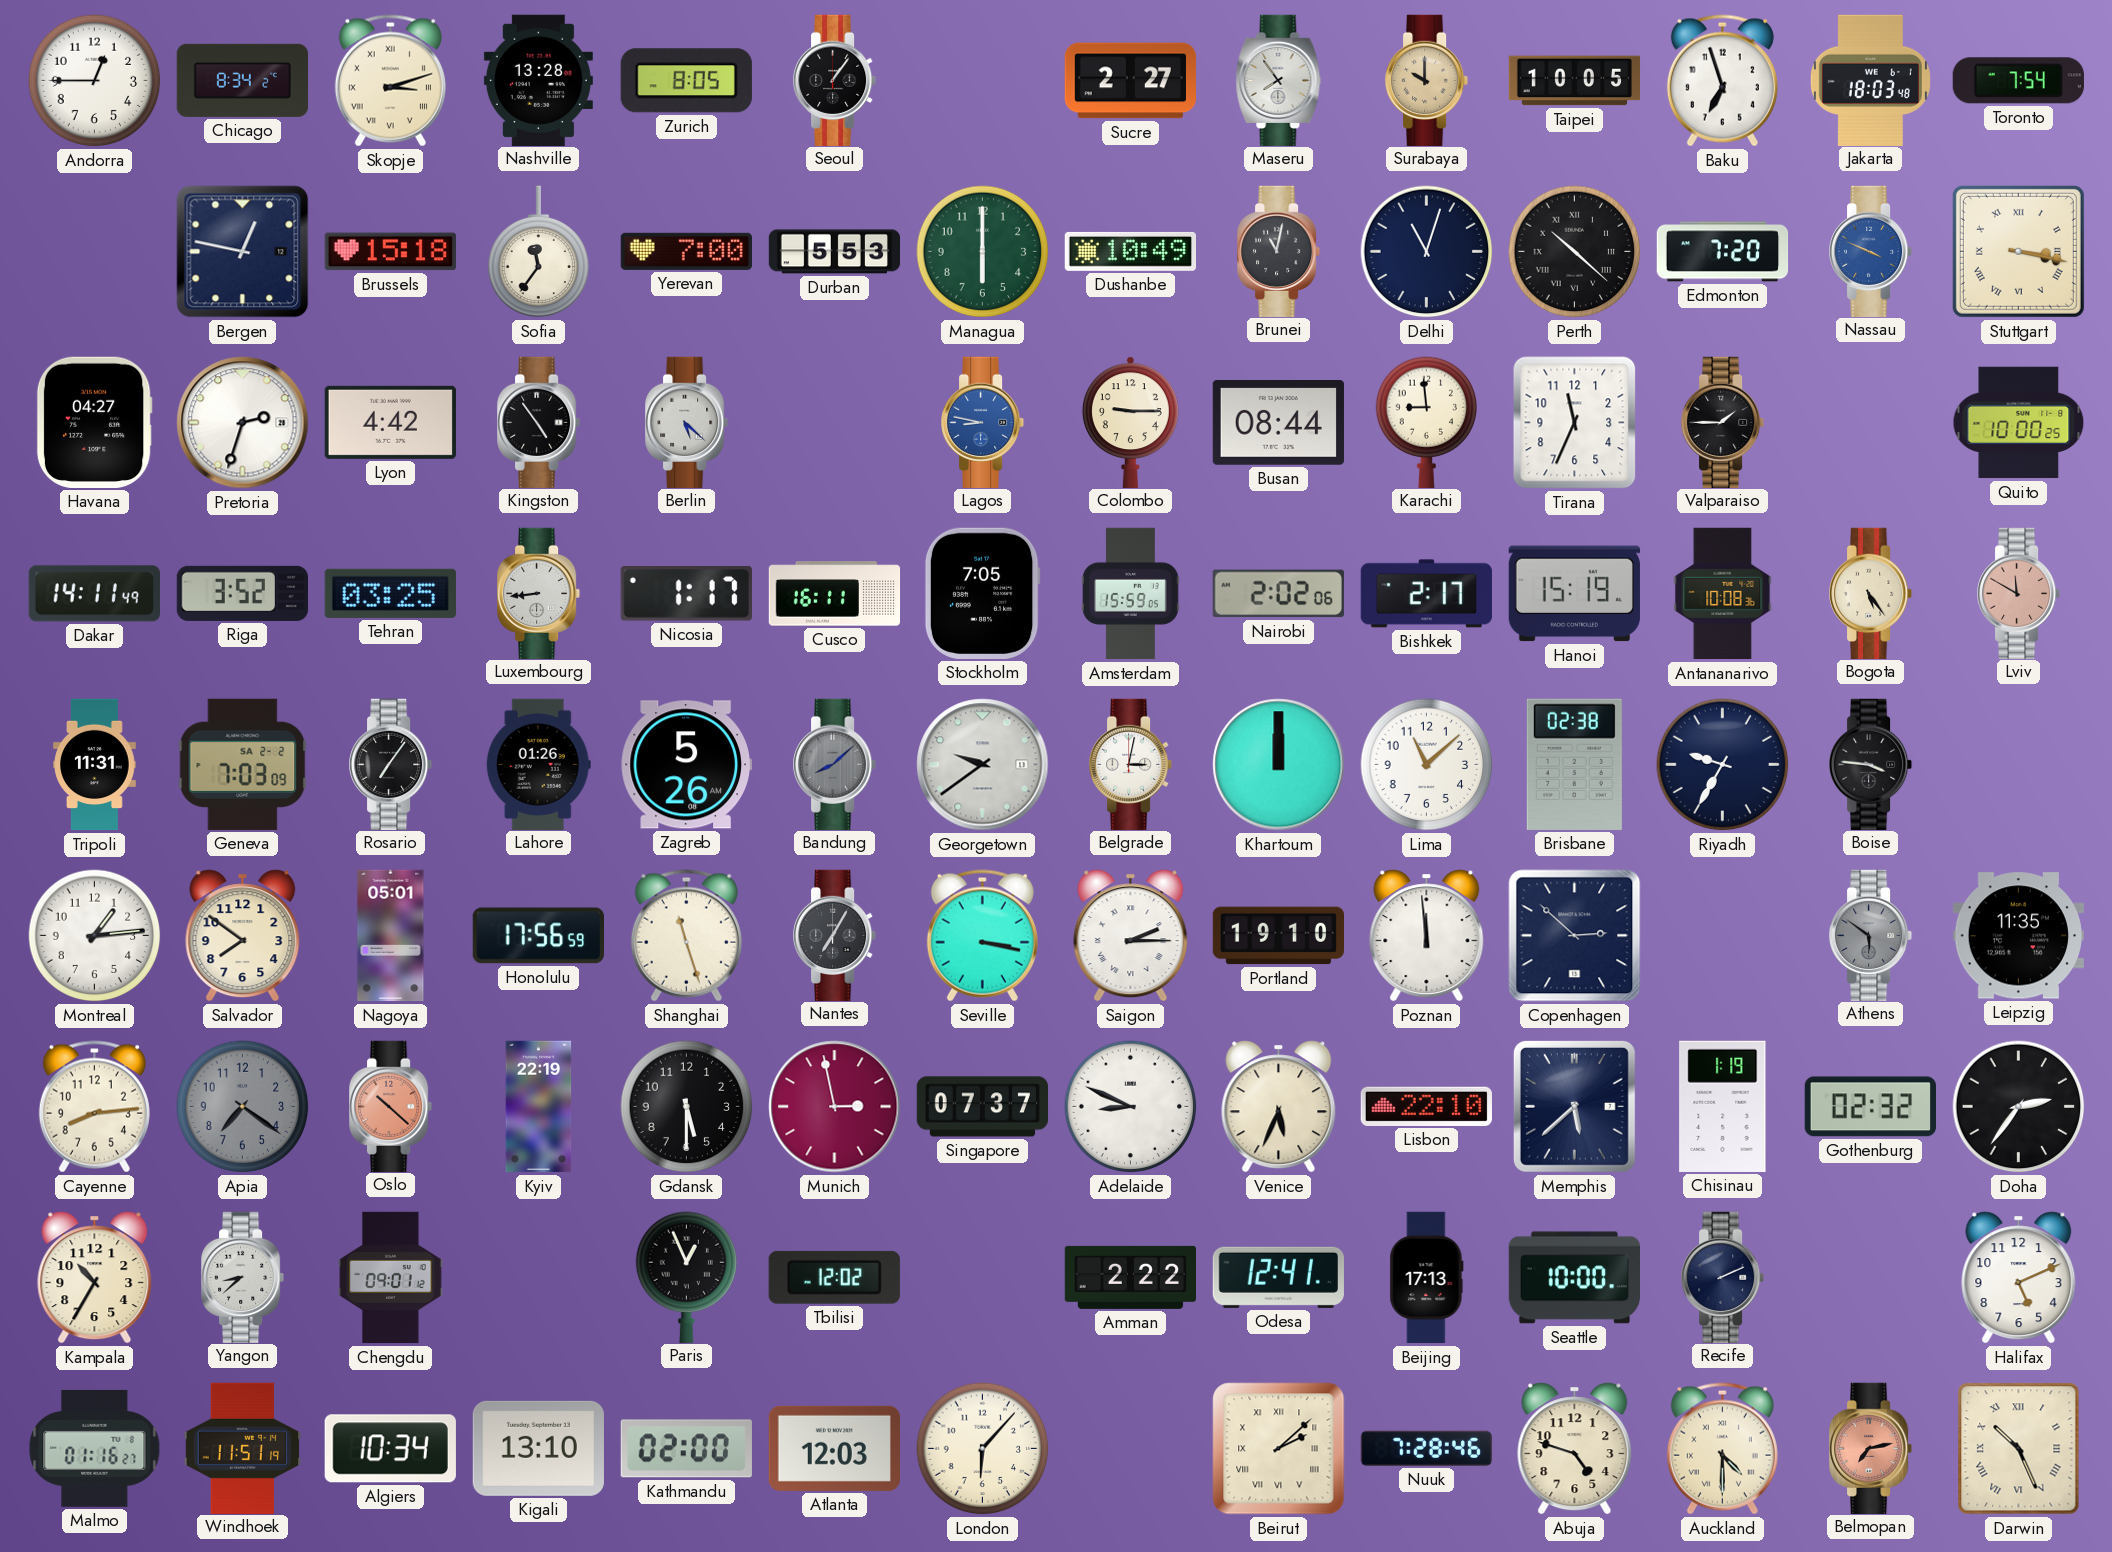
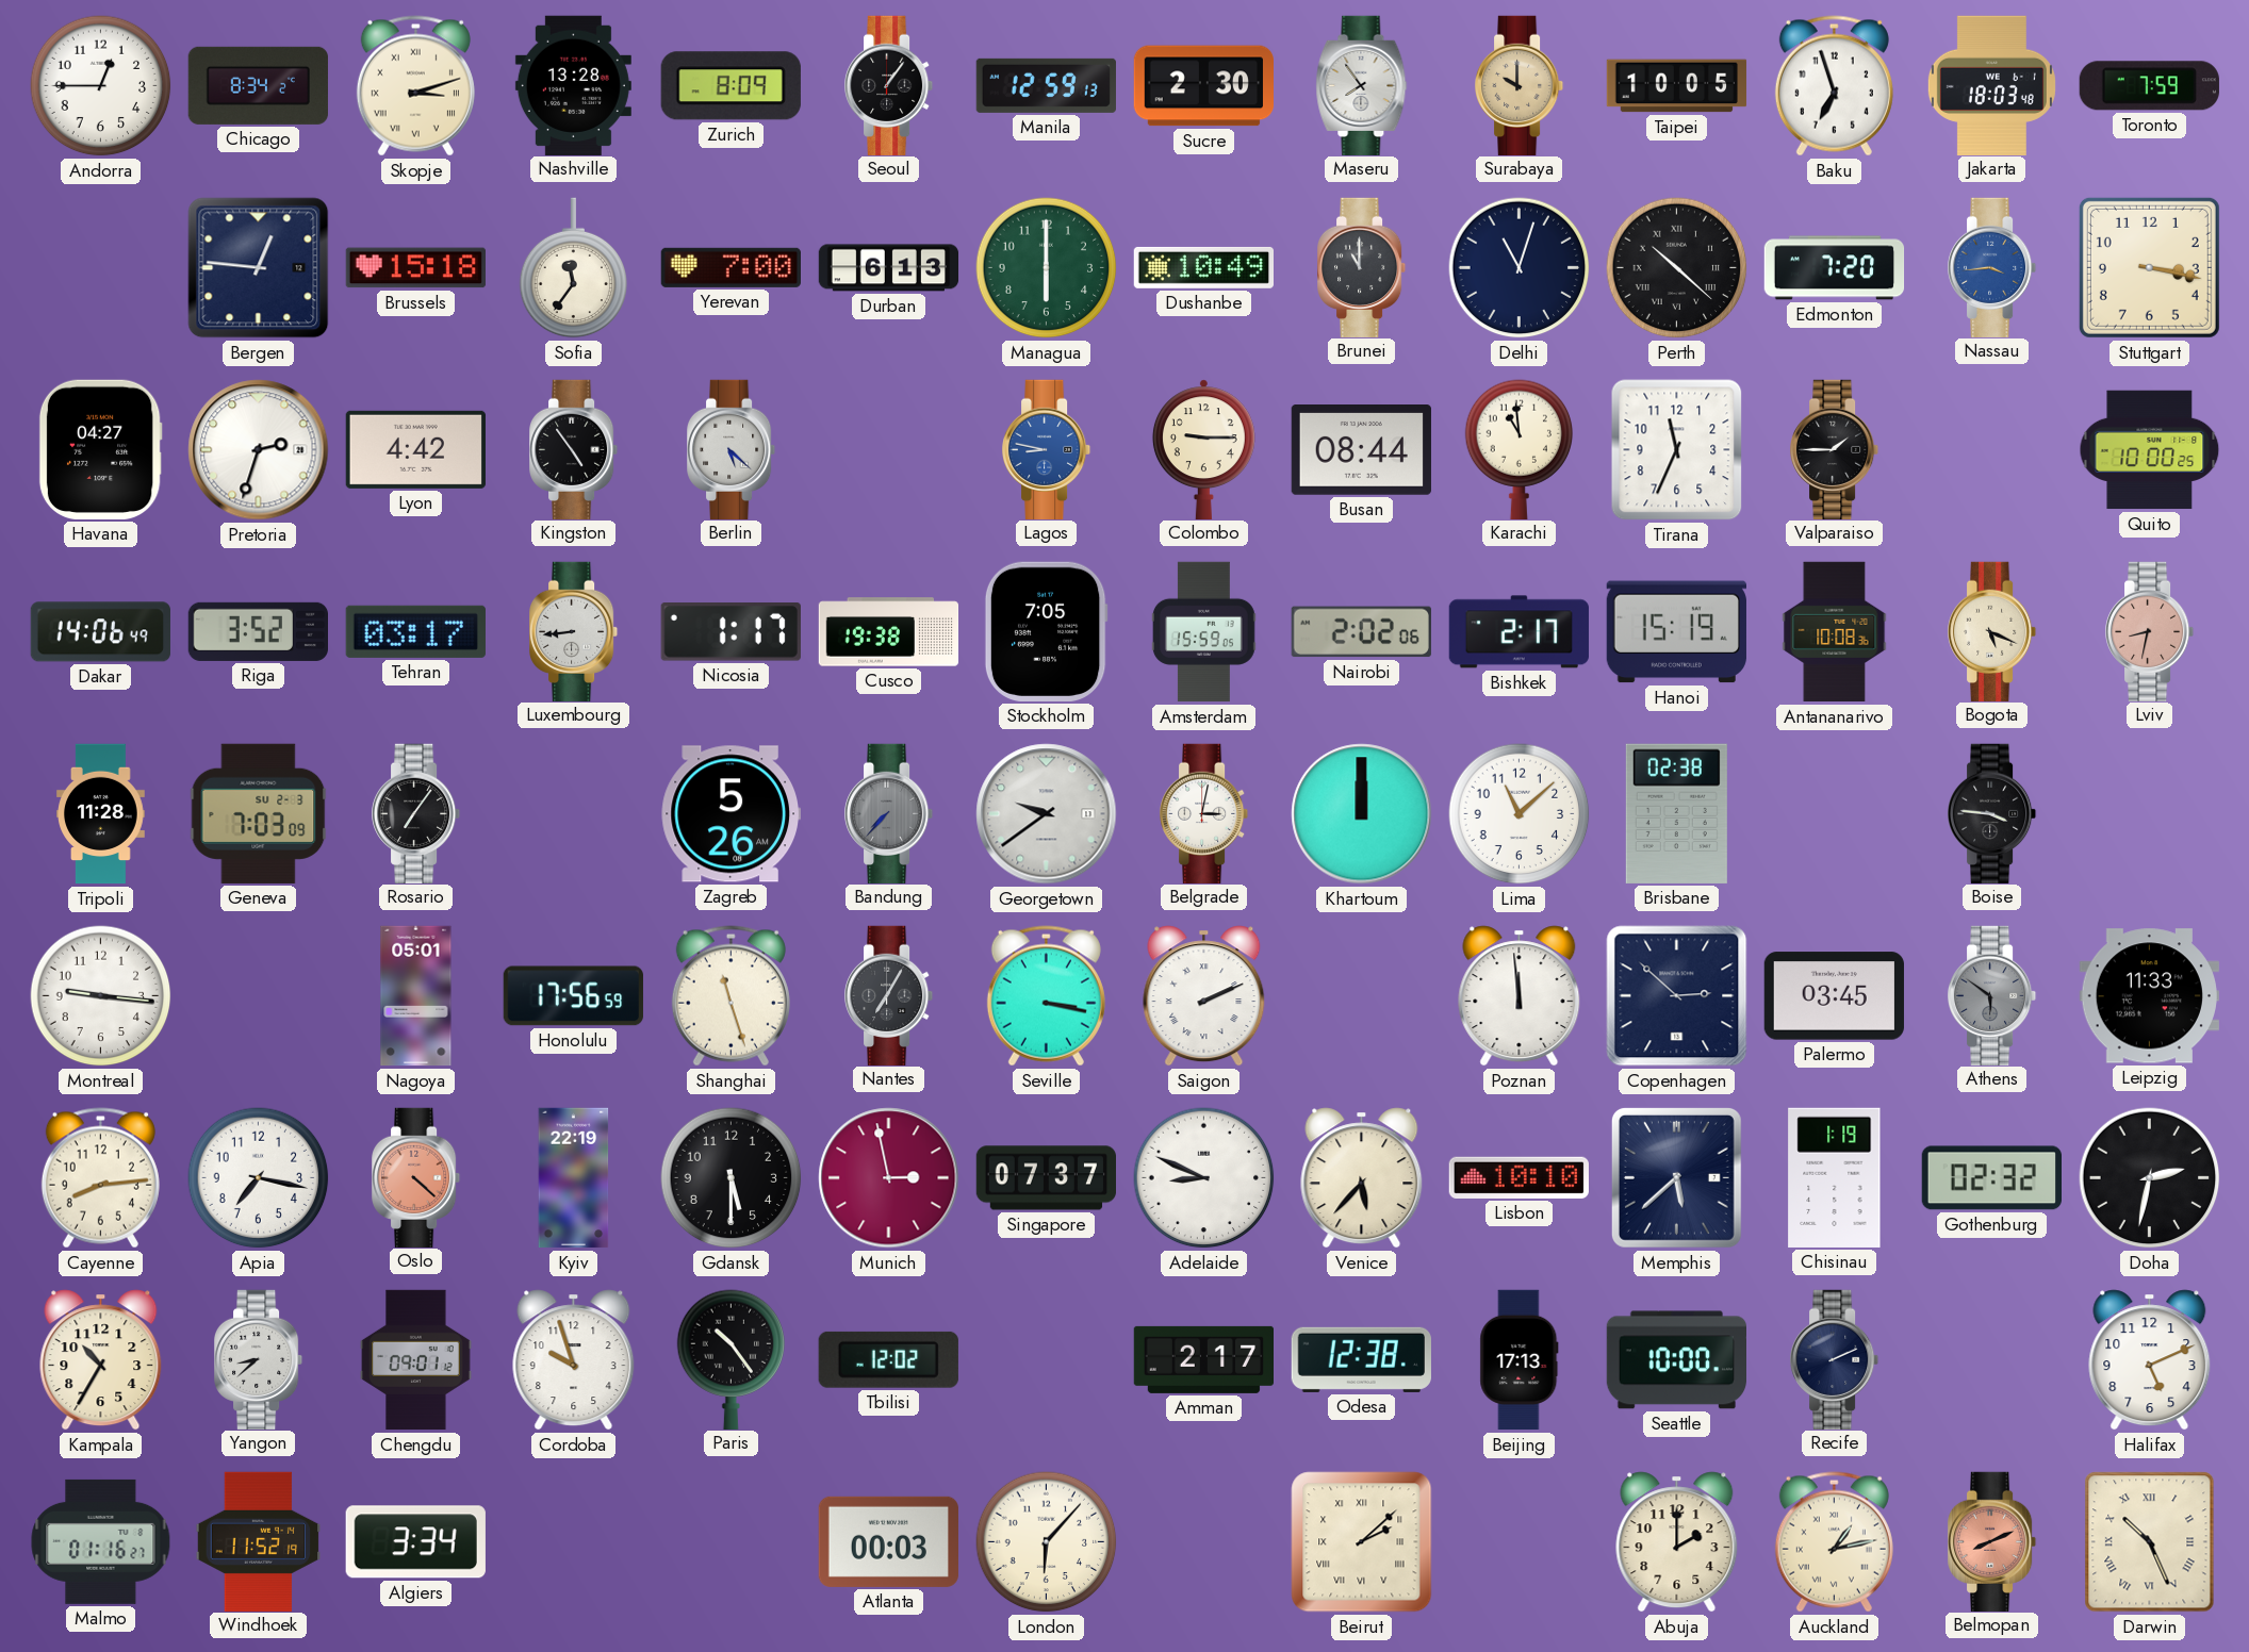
Zurich: 8:05 -> 8:09 (730, 86)
Manila: none -> 12:59 (1046, 85)
Sucre: 2:27 -> 2:30 (1203, 86)
Toronto: 7:54 -> 7:59 (2149, 86)
Bergen: 12:47 -> 12:46 (259, 268)
Durban: 5:53 -> 6:13 (889, 268)
Brunei: 11:02 -> 11:00 (1363, 267)
Nassau: 3:49 -> 3:44 (1993, 267)
Stuttgart numerals: Roman -> Arabic (2149, 267)
Karachi: 8:59 -> 10:59 (1520, 449)
Dakar: 14:11 -> 14:06 (100, 632)
Tehran: 03:25 -> 03:17 (415, 631)
Cusco: 16:11 -> 19:38 (889, 632)
Bogota: 5:24 -> 5:19 (1993, 631)
Lviv: 11:50 -> 8:32 (2151, 631)
Tripoli: 11:31 -> 11:28 (101, 814)
Geneva date: SA 2-2 -> SU 2-3 (259, 813)
Lahore: 01:26 -> none (538, 764)
Bandung: 8:08 -> 7:37 (890, 813)
Riyadh: 9:35 -> none (1723, 765)
Montreal: 1:14 -> 9:16 (101, 996)
Salvador: 7:51 -> none (243, 936)
Saigon: 2:15 -> 2:11 (1204, 996)
Portland: 19:10 -> none (1278, 936)
Palermo: none -> 03:45 (1834, 996)
Leipzig: 11:35 -> 11:33 (2149, 996)
Apia: 7:21 -> 7:17 (259, 1178)
Apia dial: grey -> white (259, 1178)
Oslo: 10:22 -> 4:22 (417, 1177)
Venice: 5:34 -> 5:37 (1362, 1178)
Lisbon: 22:10 -> 10:10 (1519, 1177)
Doha: 2:36 -> 2:32 (2150, 1178)
Cordoba: none -> 9:57 (574, 1360)
Paris: 12:56 -> 10:24 (732, 1359)
Amman: 2:22 -> 2:17 (1203, 1359)
Odesa: 12:41 -> 12:38 (1361, 1359)
Windhoek: 11:51 -> 11:52 (259, 1541)
Algiers: 10:34 -> 3:34 (415, 1542)
Kigali: 13:10 -> none (538, 1448)
Kathmandu: 02:00 -> none (686, 1449)
Atlanta: 12:03 -> 00:03 (888, 1541)
Nuuk: 7:28 -> none (1426, 1448)
Abuja: 4:48 -> 2:00 (1677, 1542)
Auckland: 4:30 -> 1:13 (1834, 1542)
Belmopan: 7:13 -> 8:11 (1993, 1541)
